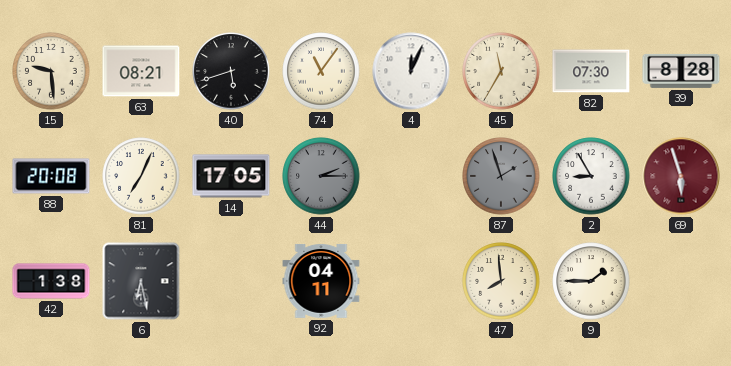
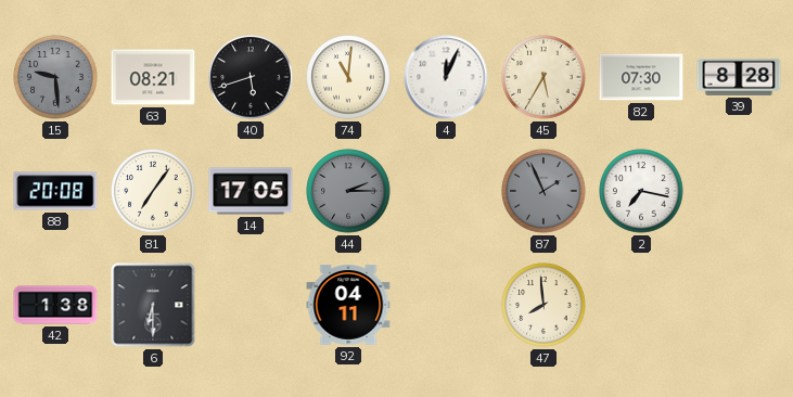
15 dial: cream -> grey (55, 77)
74: 11:06 -> 11:01 (348, 77)
45: 11:35 -> 5:35 (543, 77)
81: 7:04 -> 7:06 (153, 191)
87: 1:57 -> 1:56 (543, 191)
2: 8:55 -> 7:17 (641, 191)
69: 5:57 -> none (681, 176)
6: 6:28 -> 6:30 (153, 305)
9: 1:45 -> none (591, 281)
